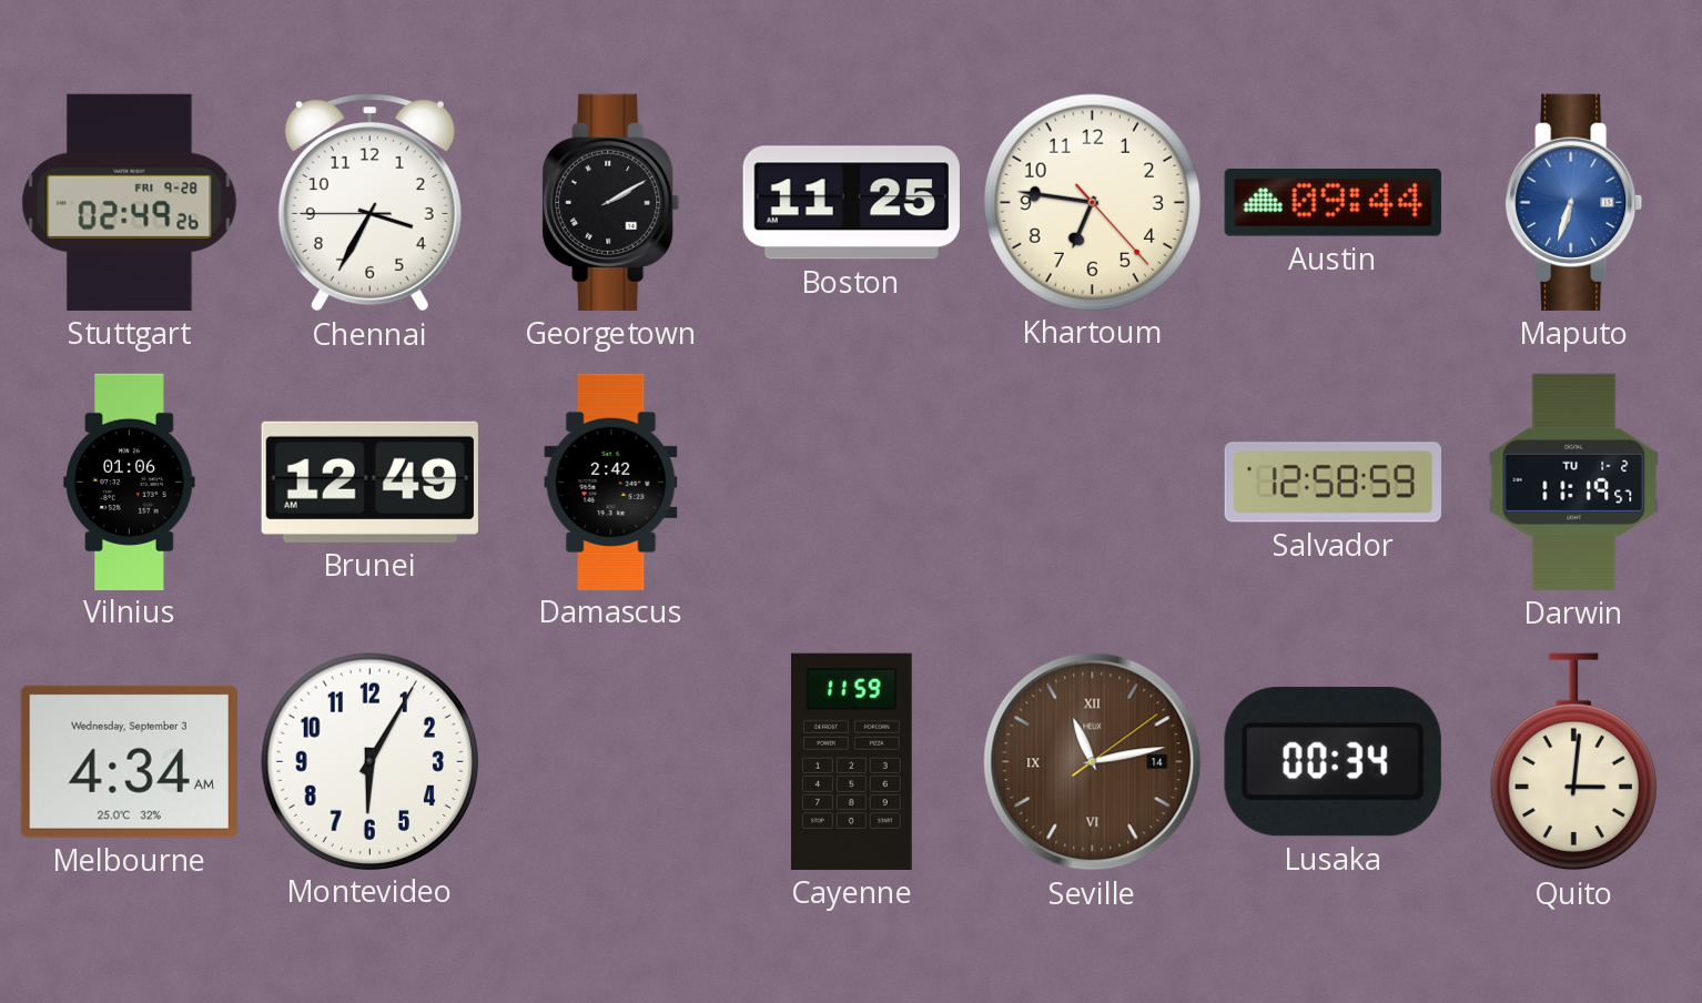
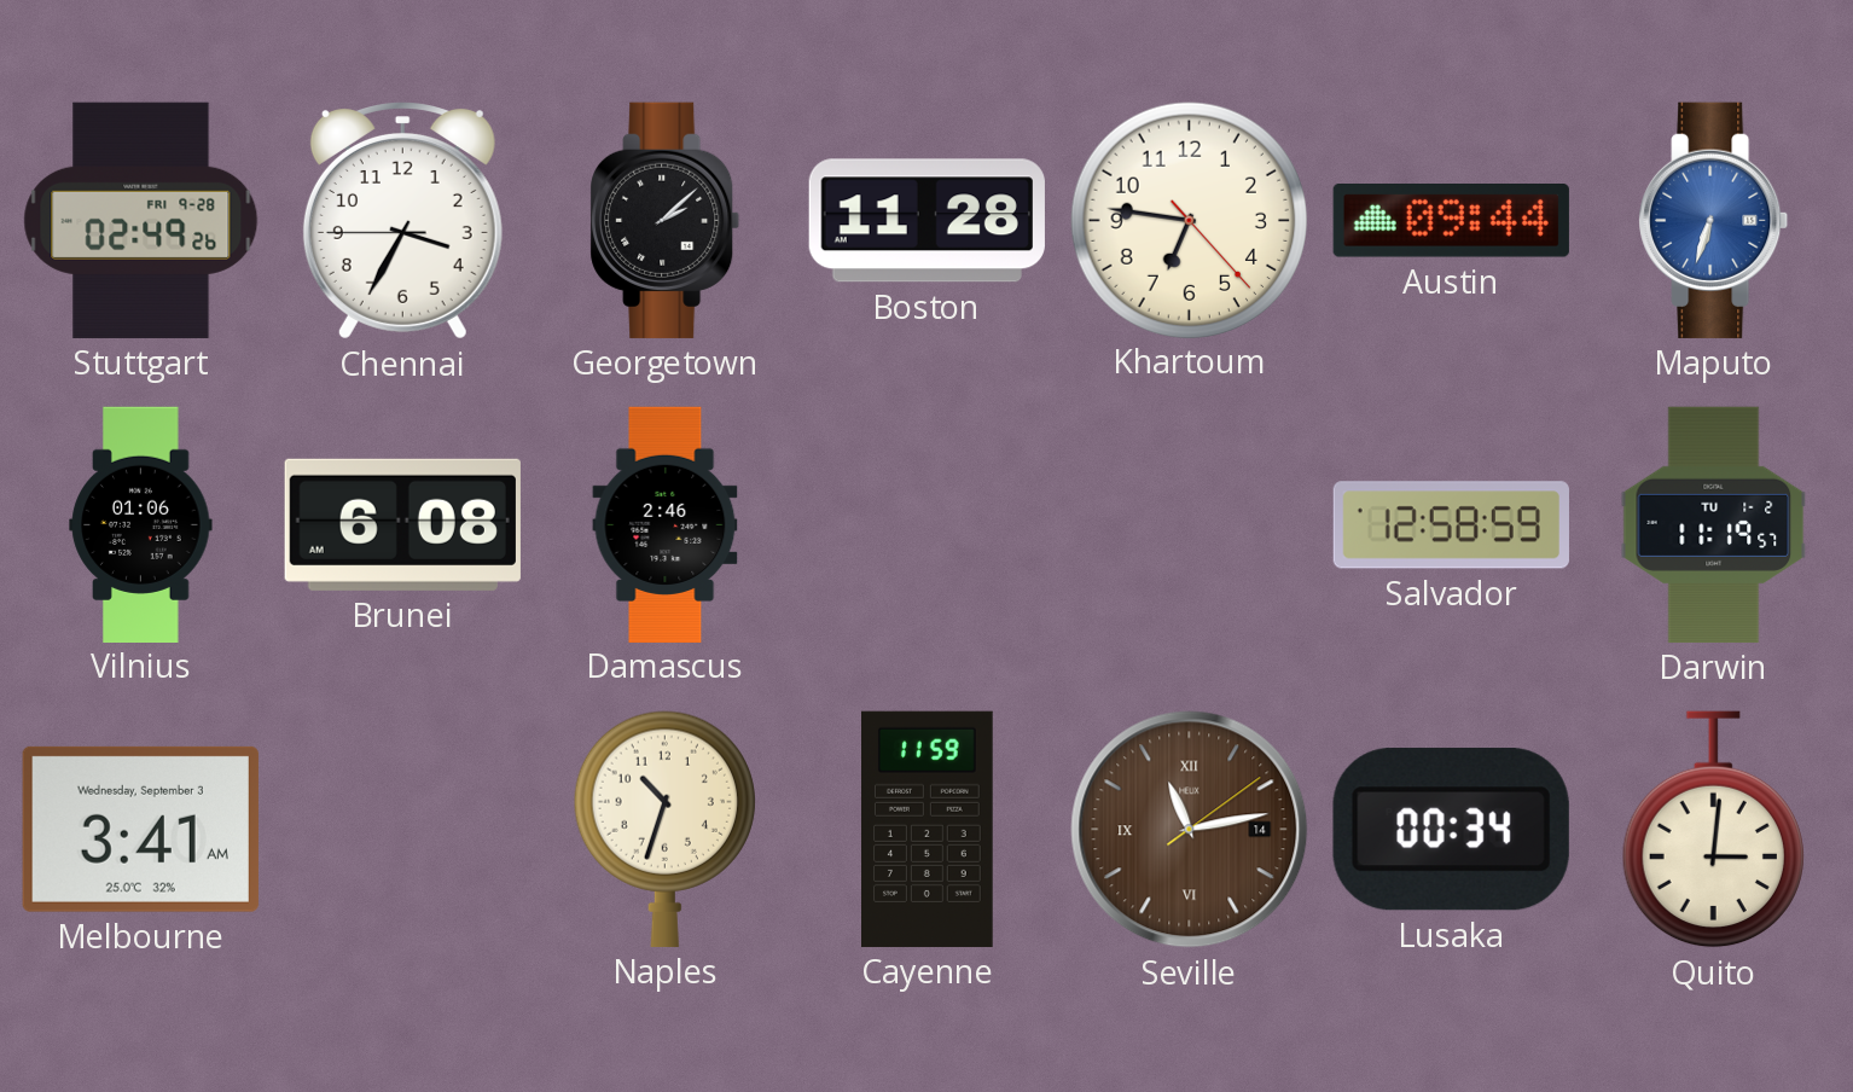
Georgetown: 2:10 -> 2:08 (666, 220)
Boston: 11:25 -> 11:28 (927, 221)
Brunei: 12:49 -> 6:08 (402, 524)
Damascus: 2:42 -> 2:46 (666, 524)
Melbourne: 4:34 -> 3:41 (140, 829)
Montevideo: 6:05 -> none (369, 761)
Naples: none -> 10:33 (664, 829)
